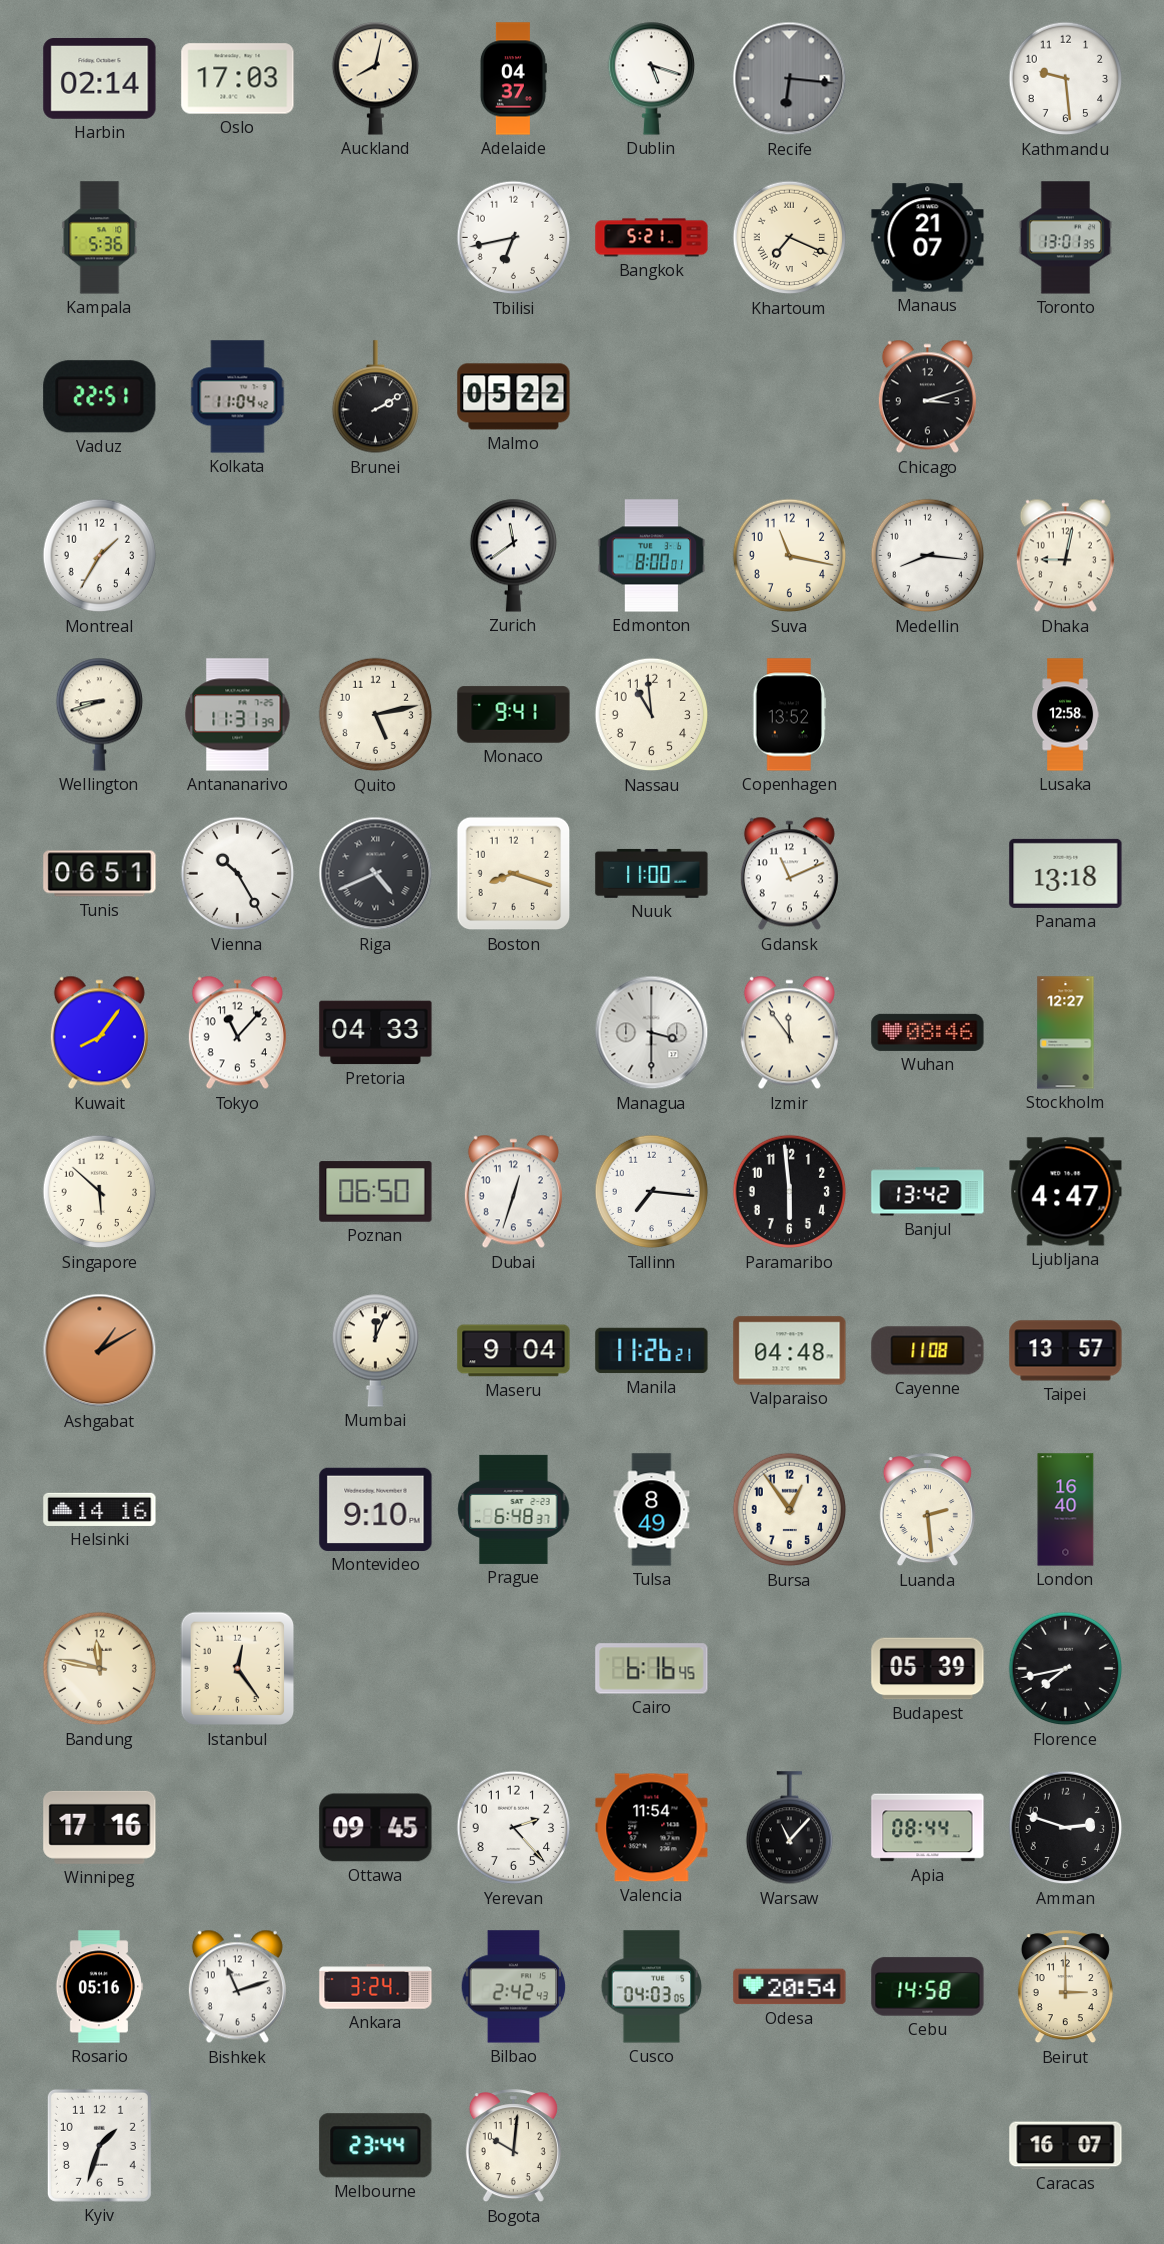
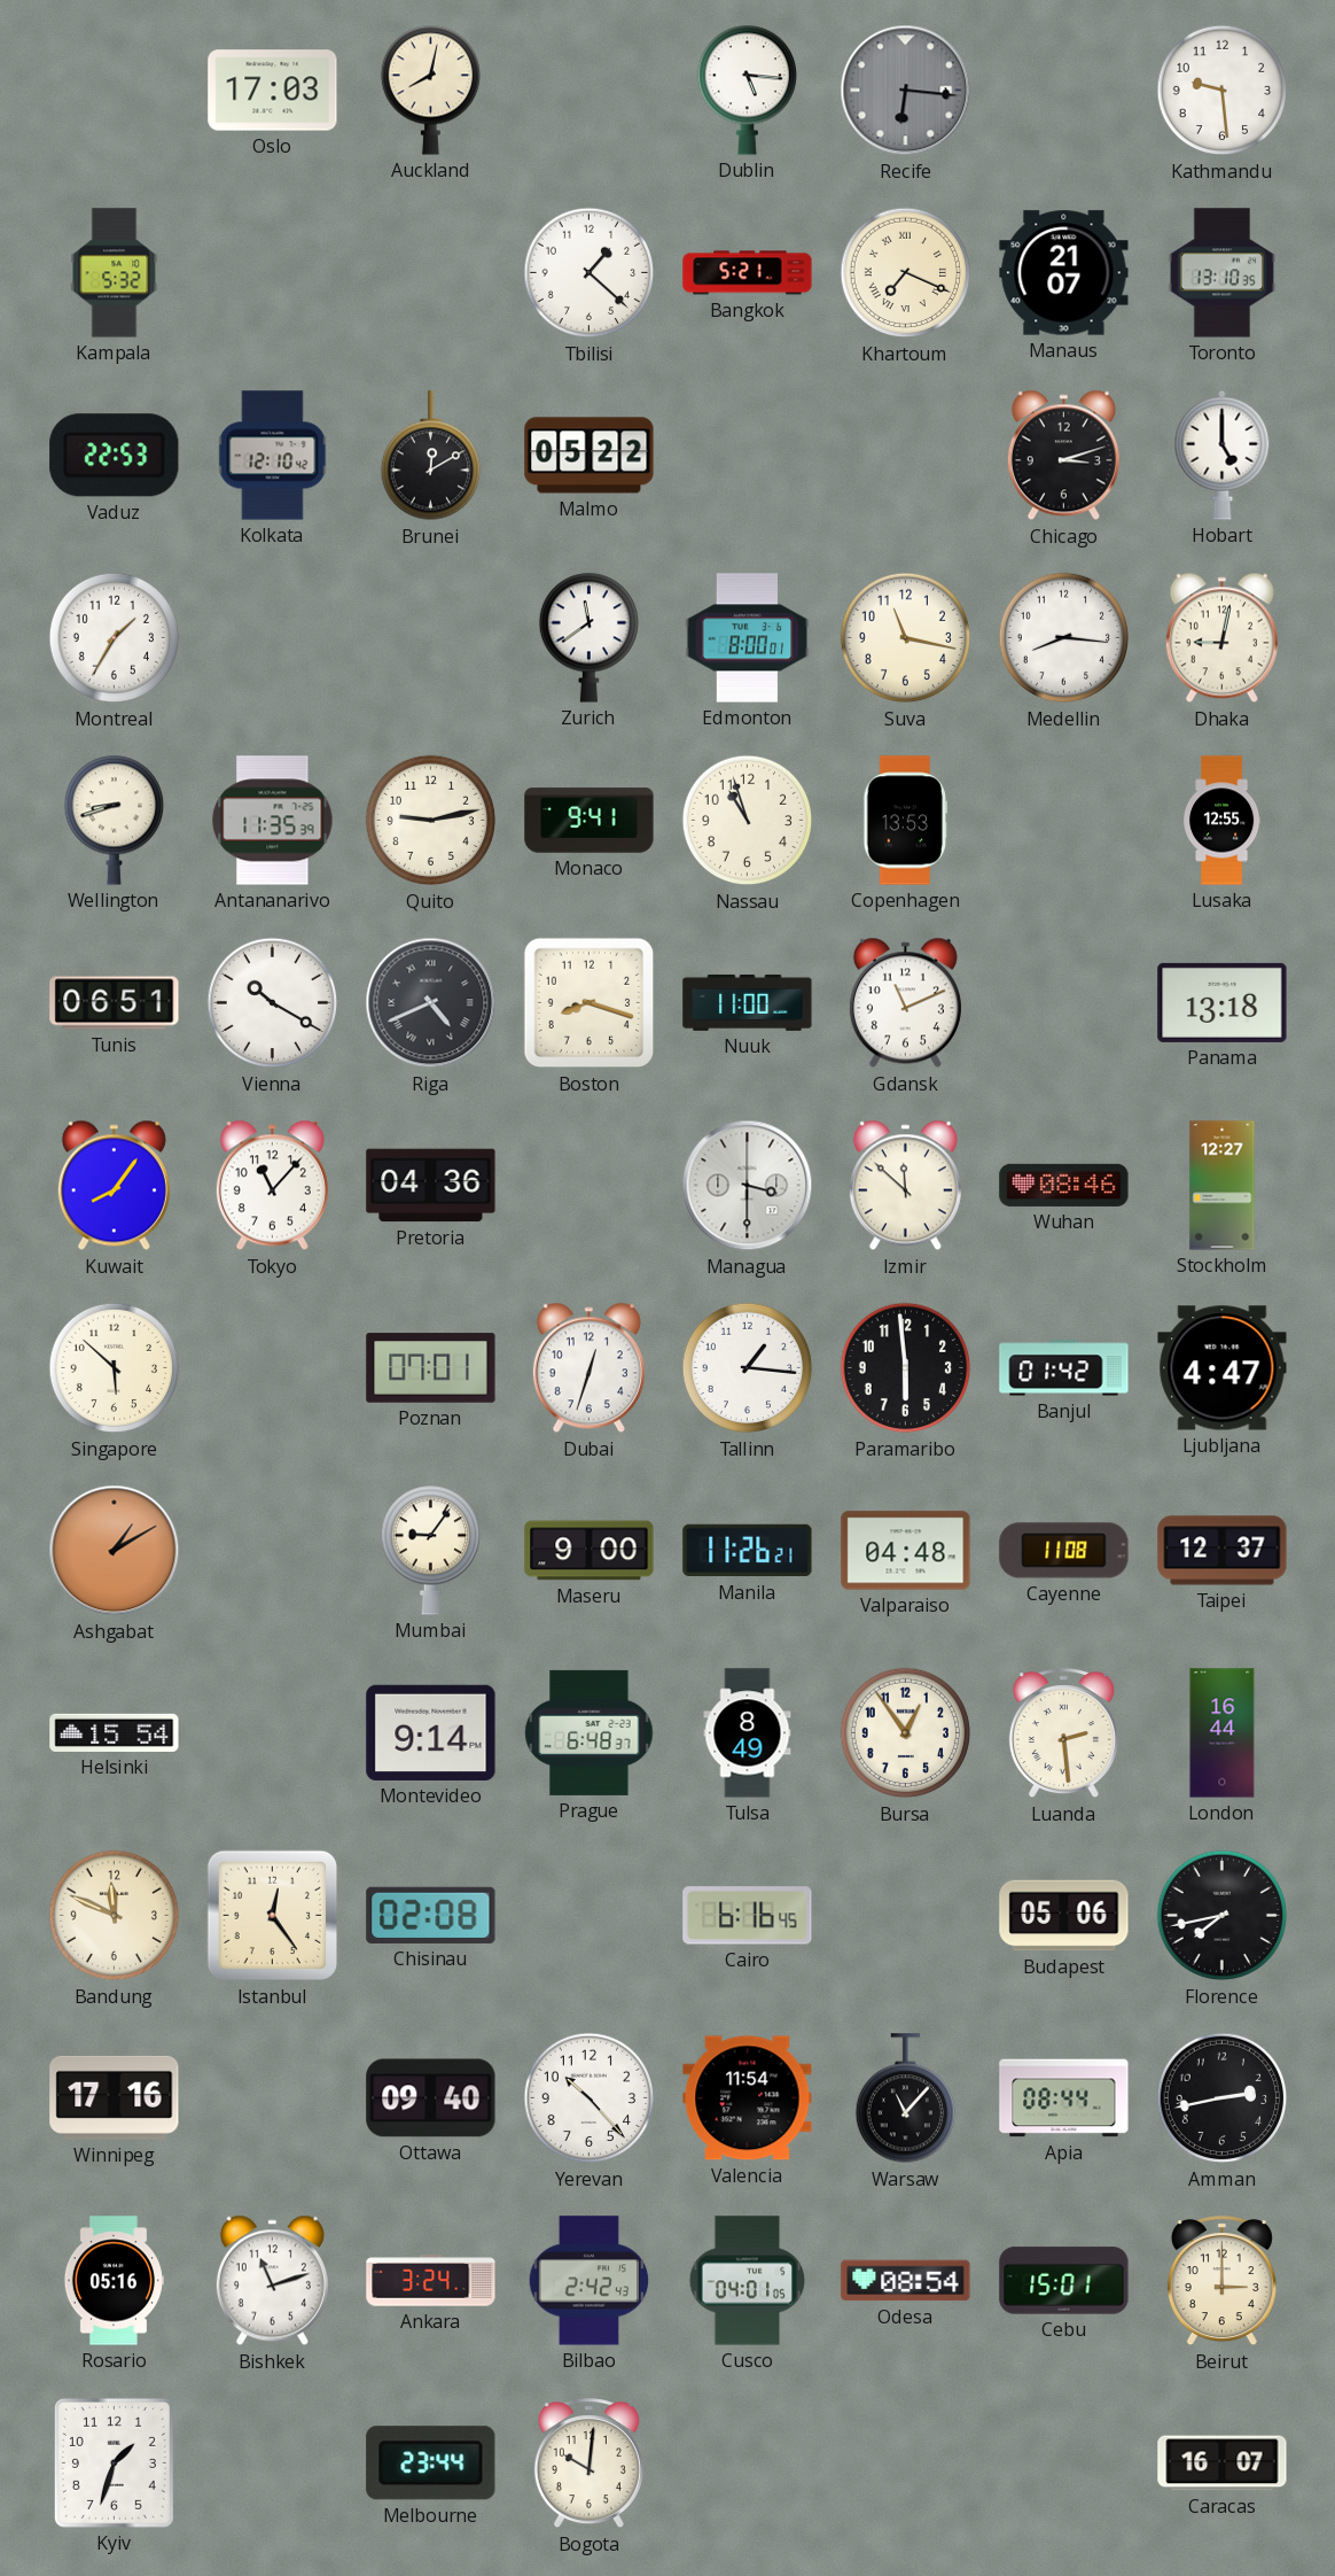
Harbin: 02:14 -> none (100, 79)
Adelaide: 04:37 -> none (513, 79)
Dublin: 5:18 -> 5:16 (747, 90)
Kampala: 5:36 -> 5:32 (115, 273)
Tbilisi: 6:43 -> 1:22 (590, 273)
Toronto: 13:01 -> 13:10 (1221, 273)
Vaduz: 22:51 -> 22:53 (115, 456)
Kolkata: 11:04 -> 12:10 (273, 456)
Brunei: 2:10 -> 12:10 (430, 456)
Hobart: none -> 5:00 (1223, 455)
Antananarivo: 11:31 -> 11:35 (273, 821)
Quito: 5:13 -> 9:13 (431, 821)
Nassau: 10:59 -> 10:57 (748, 821)
Copenhagen: 13:52 -> 13:53 (906, 821)
Lusaka: 12:58 -> 12:55 (1223, 821)
Vienna: 10:25 -> 10:20 (273, 1003)
Pretoria: 04:33 -> 04:36 (431, 1186)
Izmir: 11:54 -> 11:52 (905, 1186)
Poznan: 06:50 -> 07:01 (431, 1368)
Tallinn: 7:16 -> 1:16 (748, 1368)
Banjul: 13:42 -> 01:42 (1064, 1368)
Mumbai: 12:04 -> 9:06 (430, 1550)
Maseru: 9:04 -> 9:00 (590, 1551)
Taipei: 13:57 -> 12:37 (1223, 1551)
Helsinki: 14:16 -> 15:54 (115, 1732)
Montevideo: 9:10 -> 9:14 (431, 1732)
London: 16:40 -> 16:44 (1223, 1733)
Bandung: 11:47 -> 11:49 (115, 1916)
Chisinau: none -> 02:08 (431, 1915)
Budapest: 05:39 -> 05:06 (1064, 1916)
Ottawa: 09:45 -> 09:40 (431, 2098)
Yerevan: 2:23 -> 10:23 (590, 2098)
Amman: 2:48 -> 2:43 (1223, 2098)
Cusco: 04:03 -> 04:01 (748, 2281)
Odesa: 20:54 -> 08:54 (906, 2281)
Cebu: 14:58 -> 15:01 (1064, 2281)
